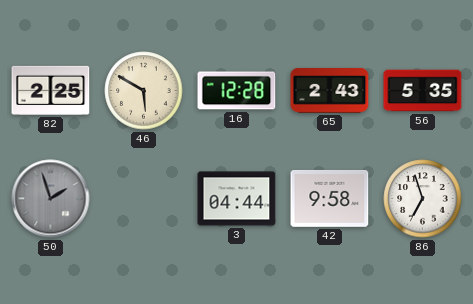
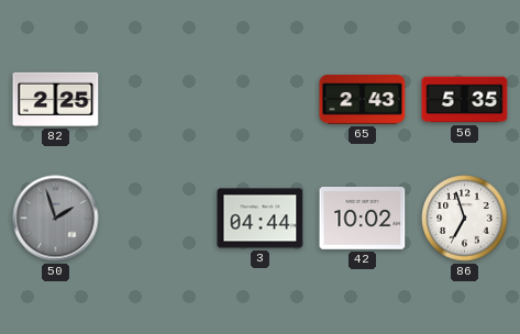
46: 5:50 -> none (144, 91)
16: 12:28 -> none (237, 91)
42: 9:58 -> 10:02 (363, 218)
